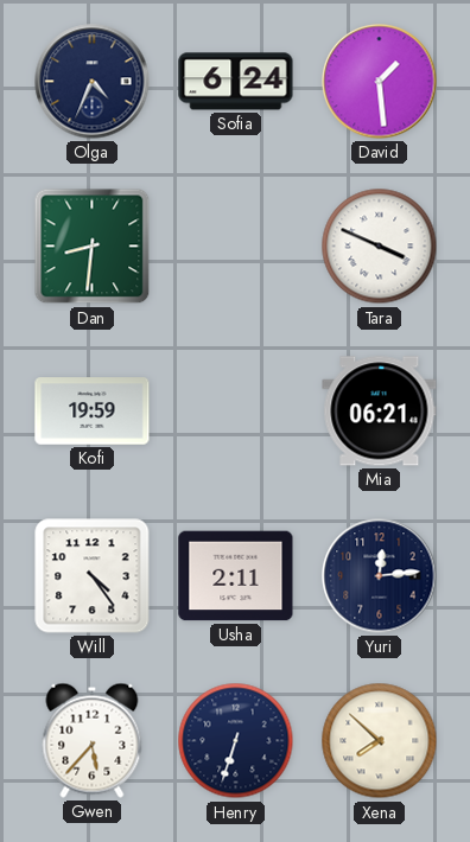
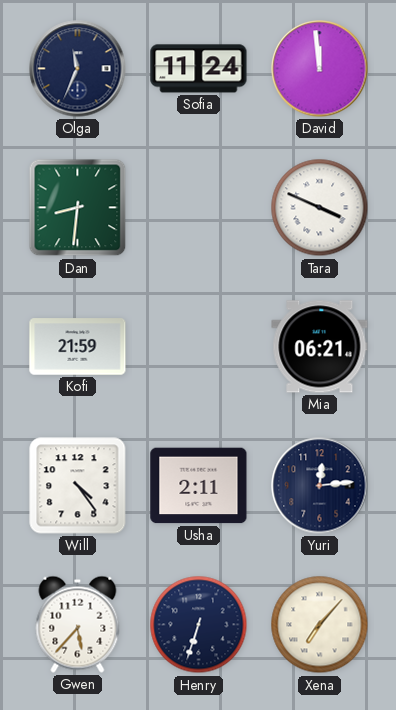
Olga: 4:34 -> 11:34 (78, 69)
Sofia: 6:24 -> 11:24 (199, 69)
David: 1:29 -> 11:59 (320, 69)
Kofi: 19:59 -> 21:59 (78, 347)
Xena: 7:52 -> 7:07 (320, 625)
